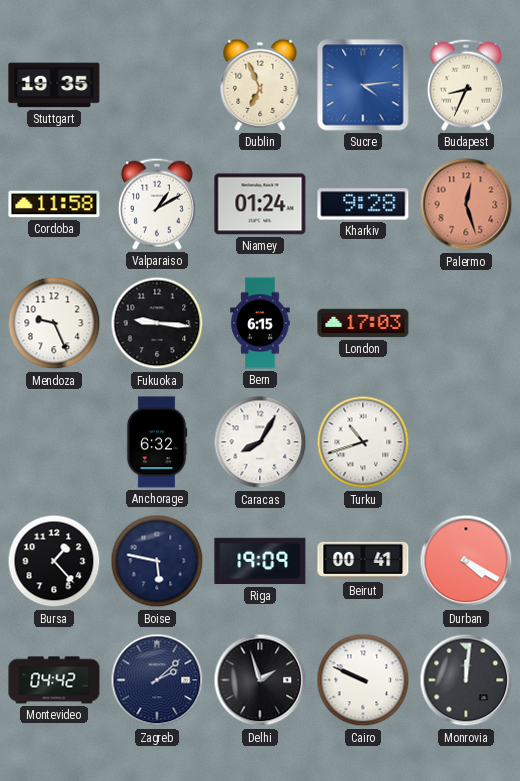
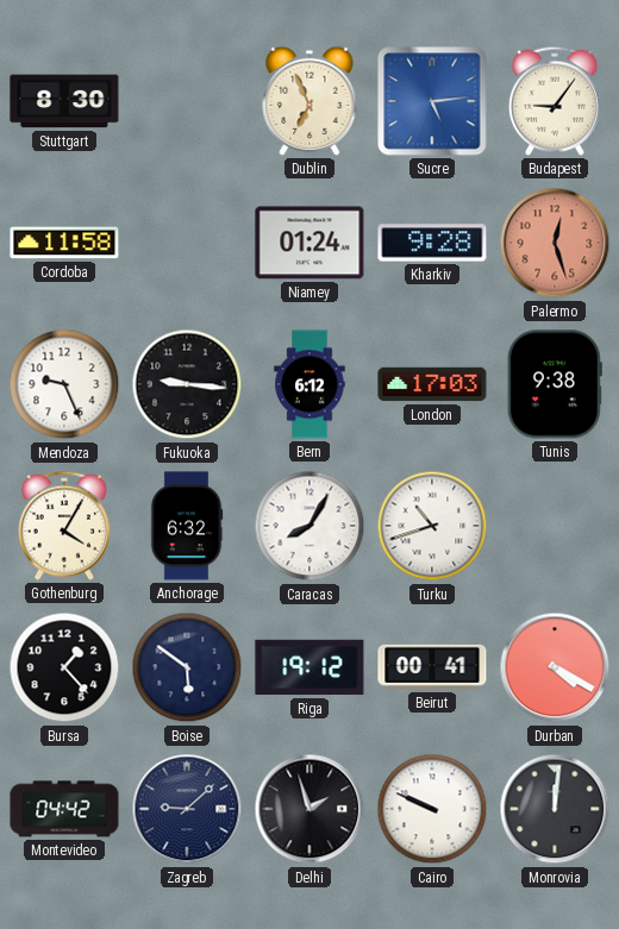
Stuttgart: 19:35 -> 8:30 (64, 101)
Sucre: 4:14 -> 5:14 (432, 101)
Budapest: 8:34 -> 9:06 (555, 101)
Valparaiso: 1:10 -> none (157, 204)
Bern: 6:15 -> 6:12 (309, 384)
Tunis: none -> 9:38 (555, 384)
Gothenburg: none -> 4:05 (64, 526)
Boise: 5:47 -> 5:51 (187, 667)
Riga: 19:09 -> 19:12 (309, 667)
Zagreb: 2:08 -> 9:08 (187, 809)
